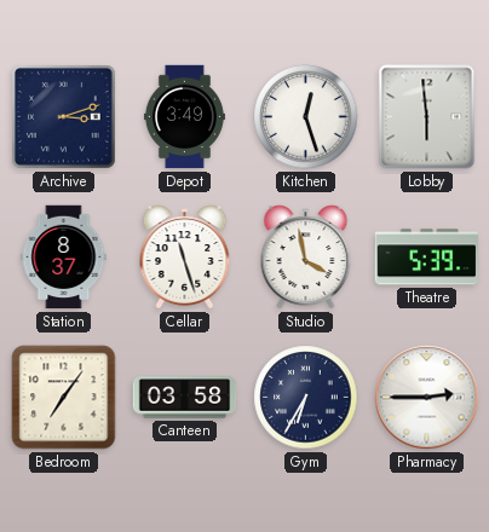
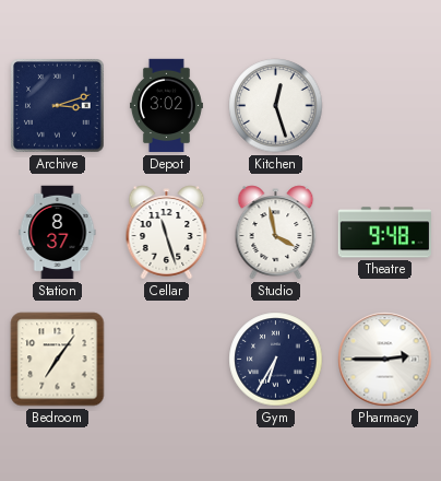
Depot: 3:49 -> 3:02 (166, 106)
Lobby: 5:59 -> none (427, 117)
Theatre: 5:39 -> 9:48 (384, 233)
Canteen: 03:58 -> none (185, 398)
